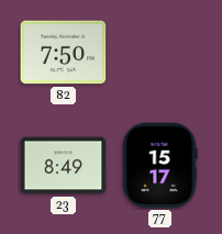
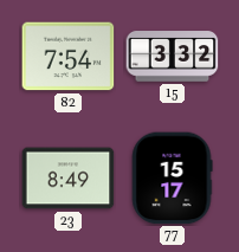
82: 7:50 -> 7:54 (69, 57)
15: none -> 3:32 (173, 57)
